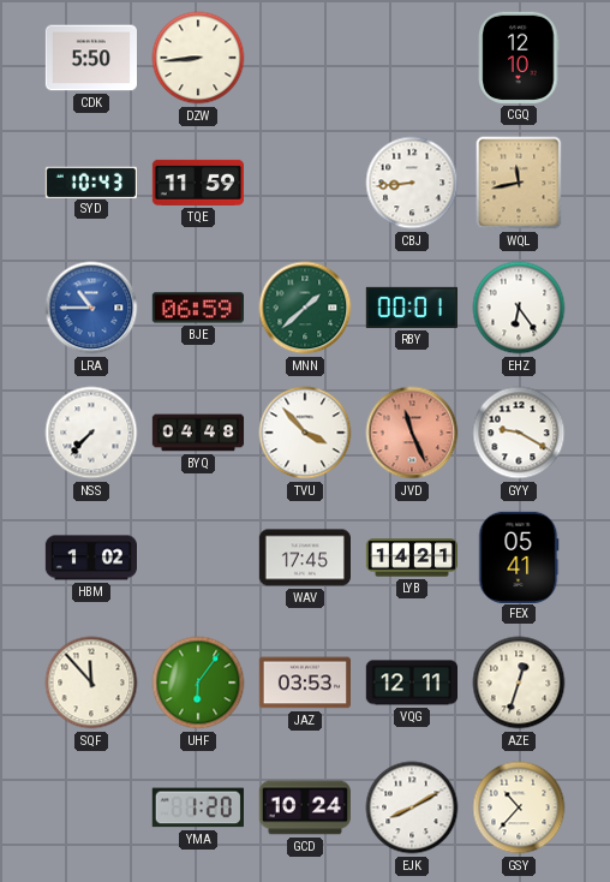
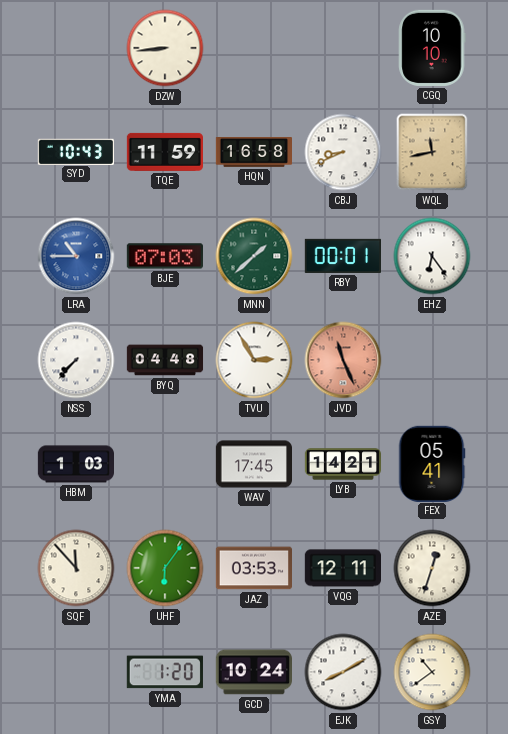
CDK: 5:50 -> none (90, 58)
CGQ: 12:10 -> 10:10 (432, 48)
HQN: none -> 16:58 (254, 153)
CBJ: 8:44 -> 8:41 (343, 152)
BJE: 06:59 -> 07:03 (165, 256)
TVU: 3:53 -> 2:55 (254, 360)
GYY: 9:20 -> none (519, 433)
HBM: 1:02 -> 1:03 (75, 464)
GSY: 10:37 -> 10:39 (432, 672)
